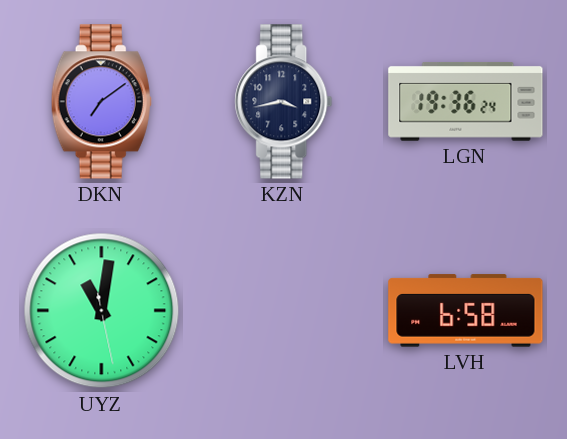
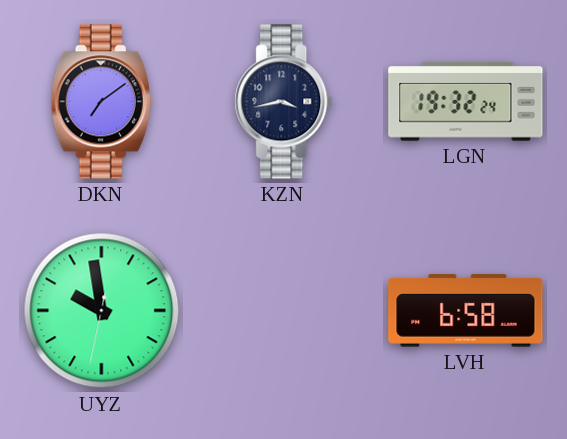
LGN: 19:36 -> 19:32 (466, 102)
UYZ: 11:01 -> 9:58 (102, 311)
